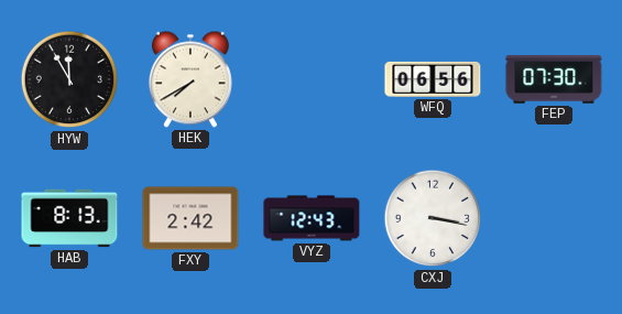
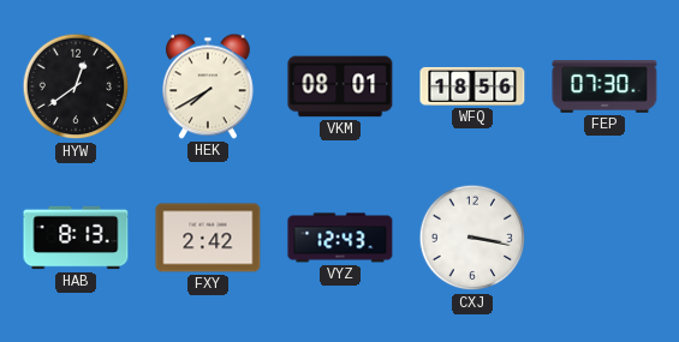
HYW: 11:55 -> 12:39 (76, 86)
VKM: none -> 08:01 (340, 86)
WFQ: 06:56 -> 18:56 (472, 86)
